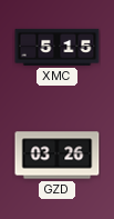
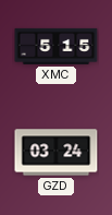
GZD: 03:26 -> 03:24 (57, 153)
